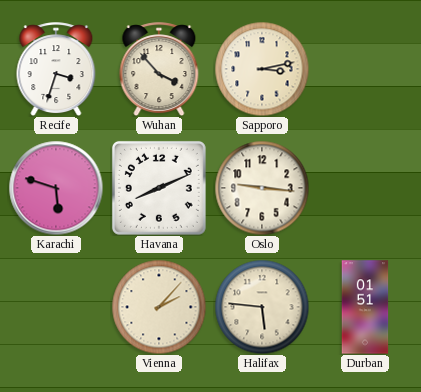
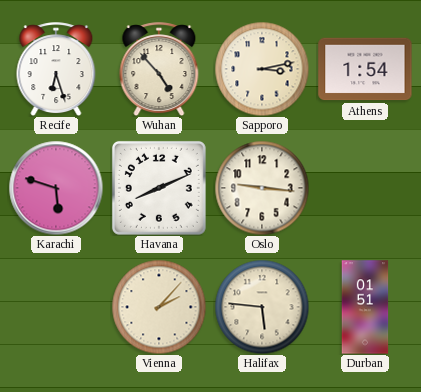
Recife: 3:33 -> 6:27 (56, 69)
Wuhan: 3:53 -> 4:53 (159, 69)
Athens: none -> 1:54 (365, 69)
